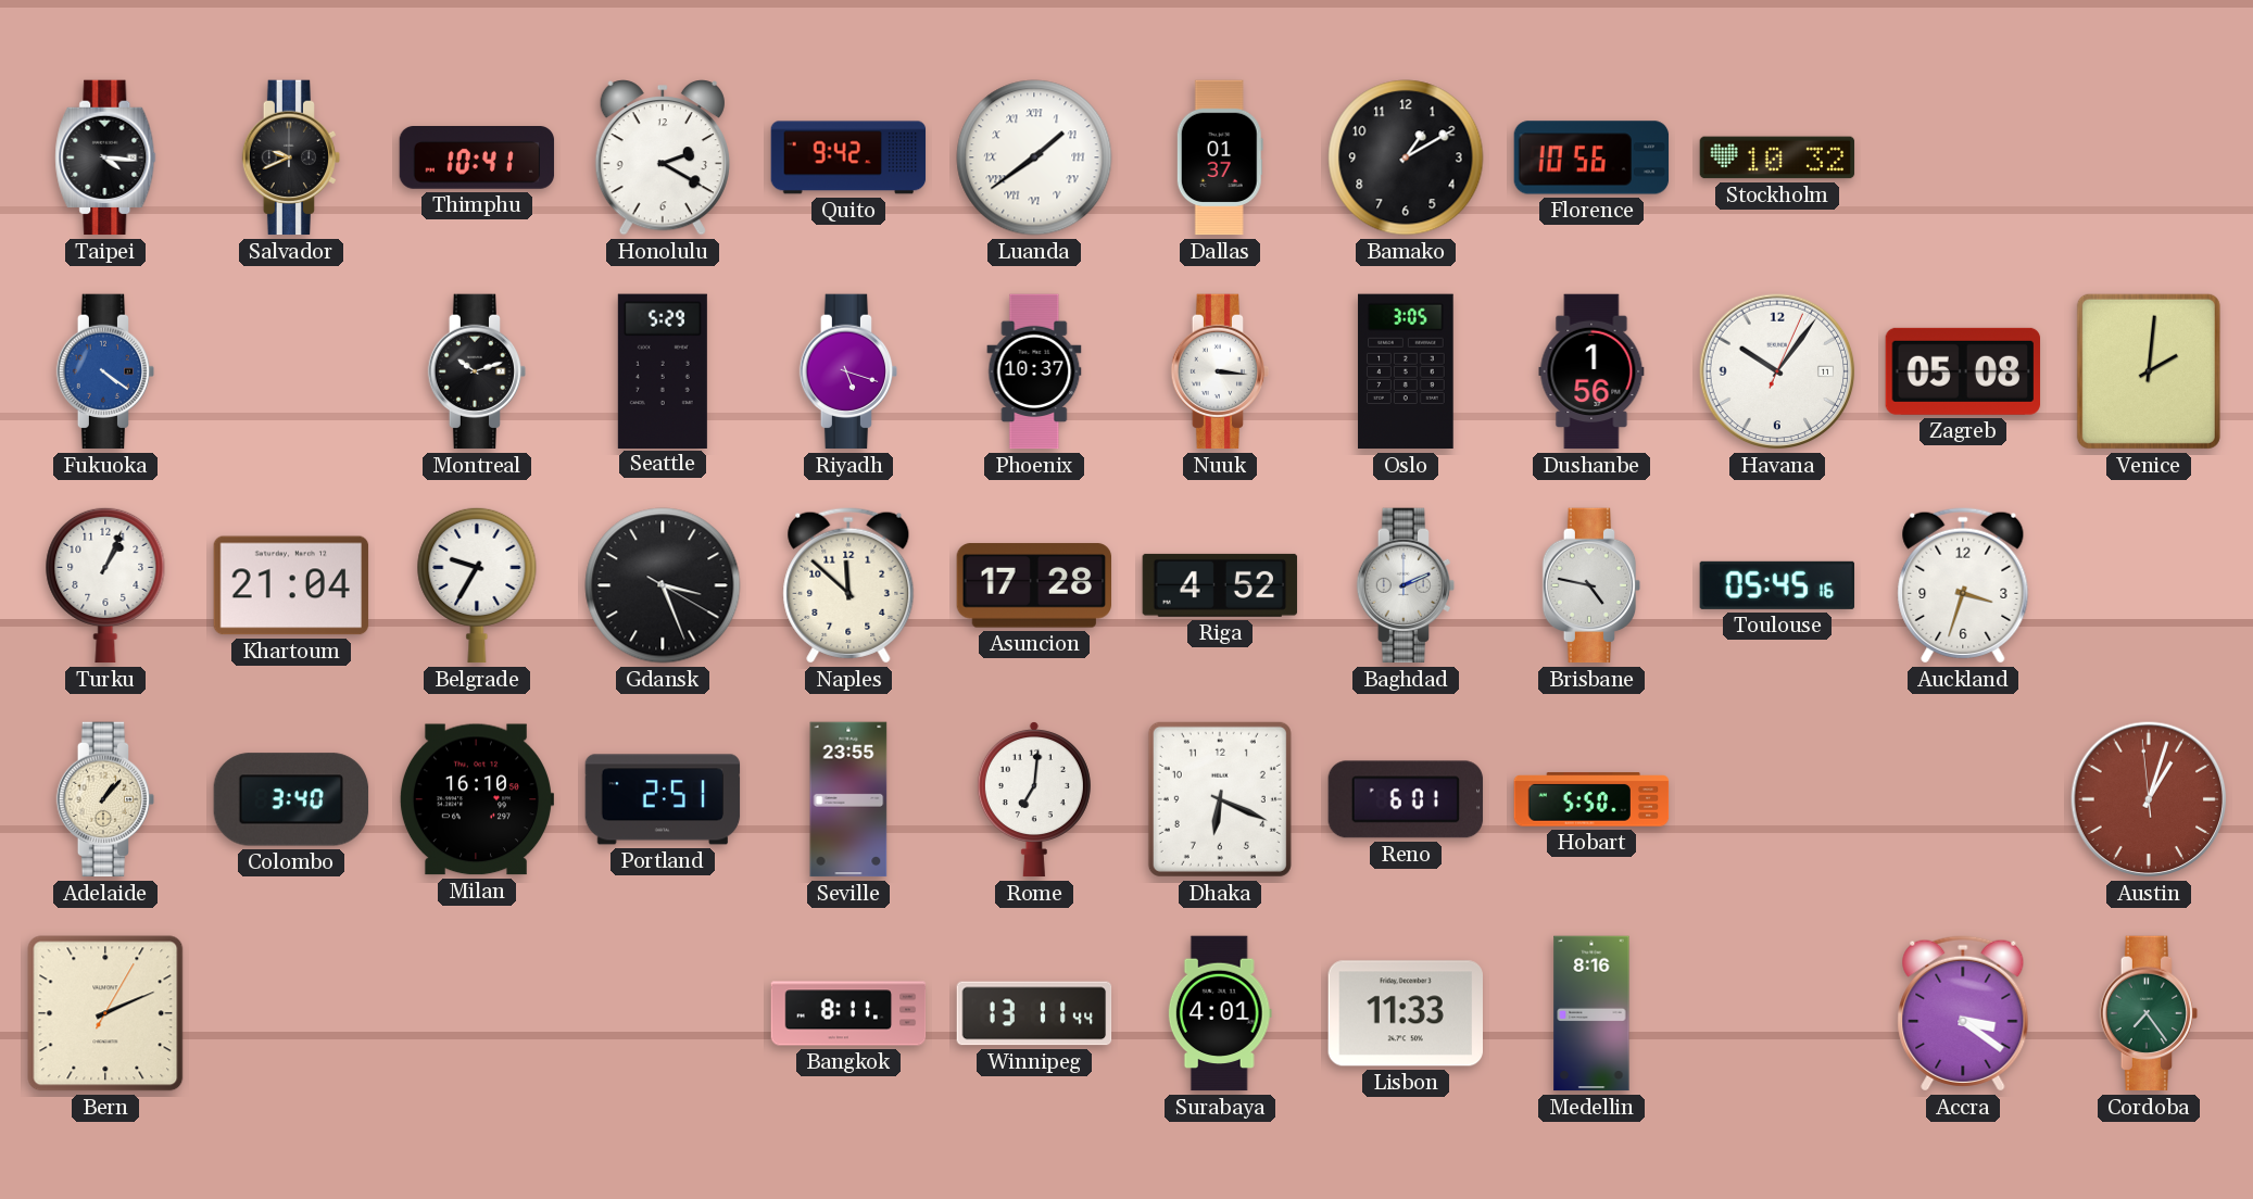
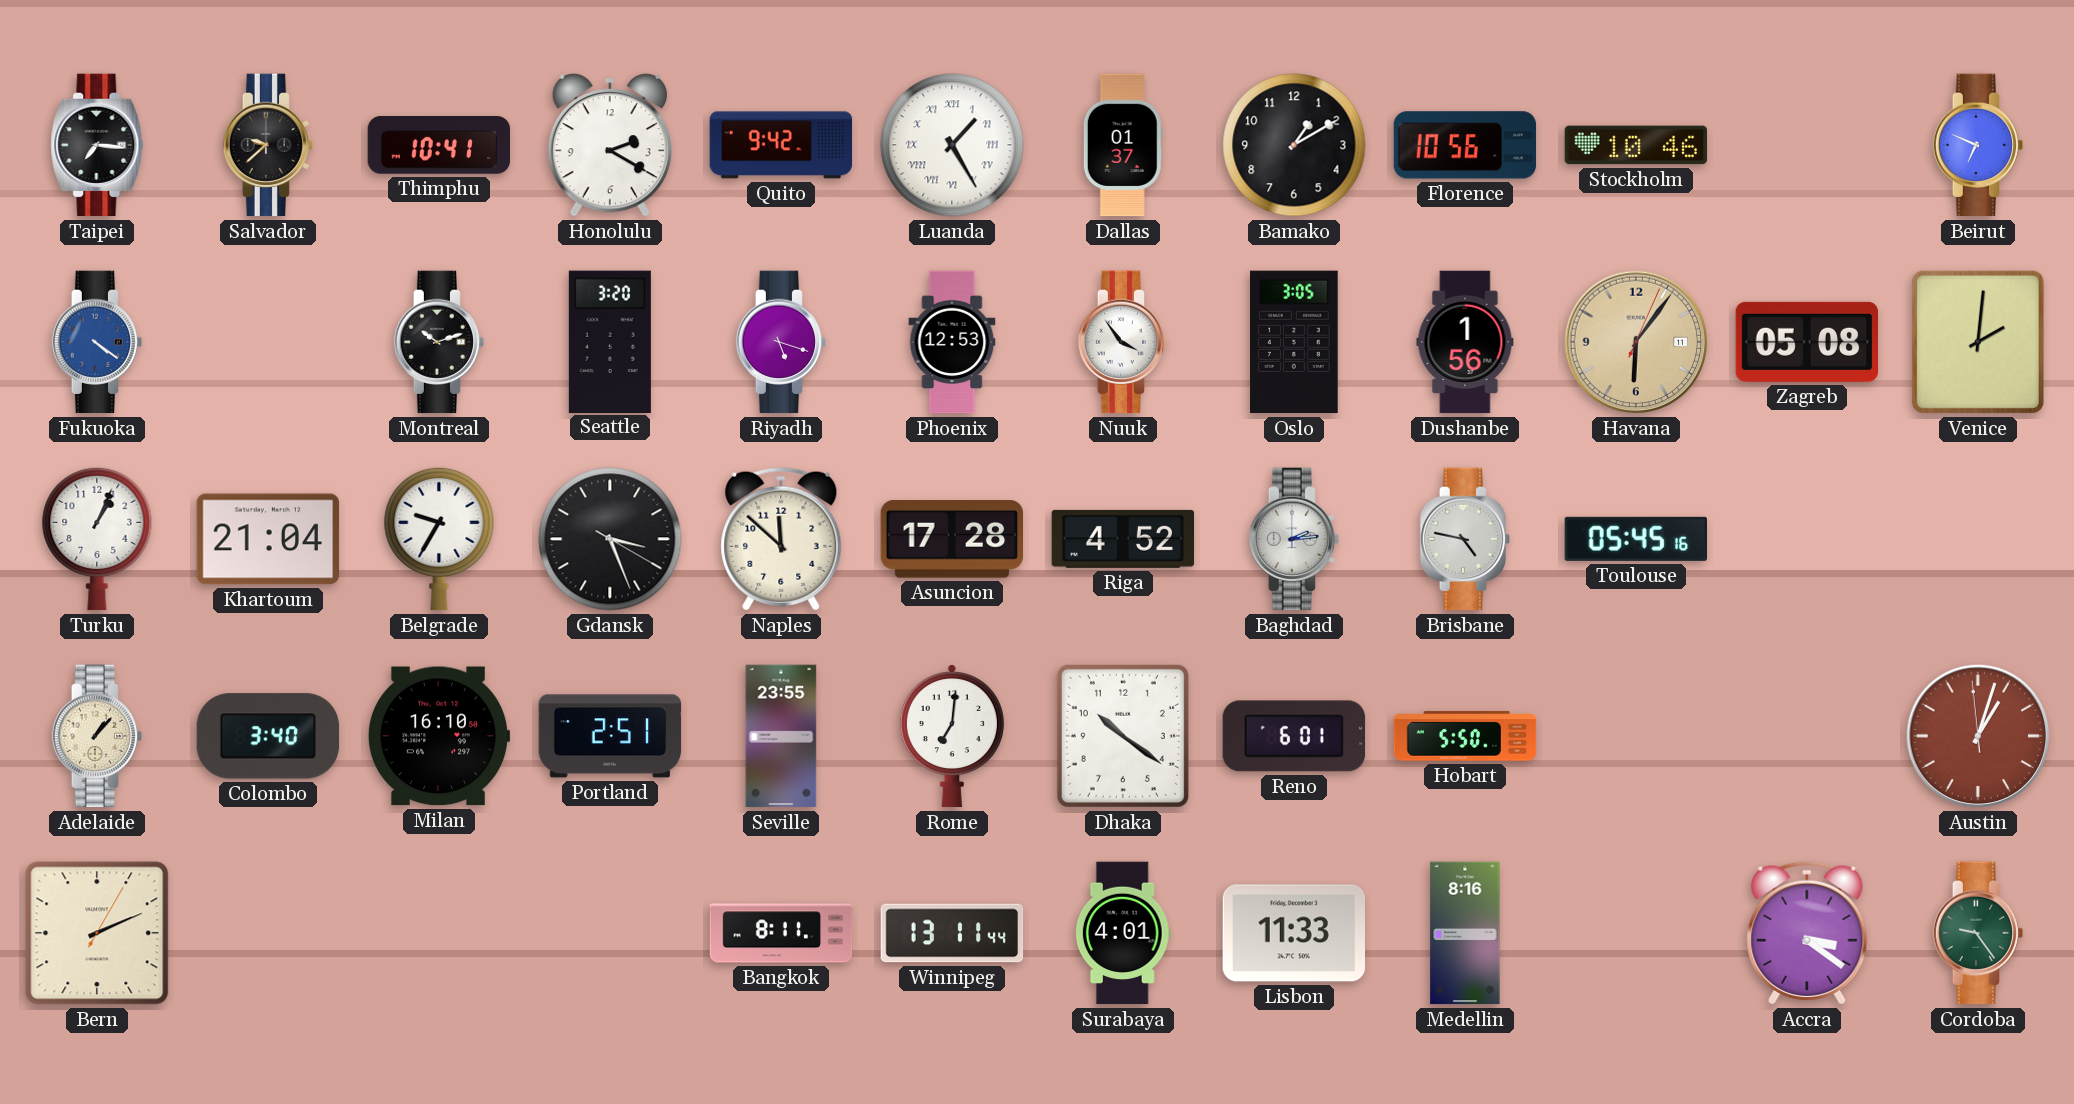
Taipei: 4:16 -> 7:16 (97, 145)
Salvador: 9:41 -> 9:38 (268, 145)
Luanda: 1:39 -> 1:25 (952, 145)
Stockholm: 10:32 -> 10:46 (1636, 145)
Beirut: none -> 6:49 (1978, 145)
Seattle: 5:29 -> 3:20 (610, 341)
Phoenix: 10:37 -> 12:53 (952, 342)
Nuuk: 3:16 -> 3:54 (1123, 342)
Havana: 10:06 -> 6:06 (1636, 342)
Havana dial: white -> champagne (1636, 342)
Baghdad: 2:11 -> 2:14 (1294, 539)
Auckland: 3:33 -> none (1963, 585)
Dhaka: 6:19 -> 10:21 (1123, 736)
Cordoba: 7:24 -> 9:24 (1978, 933)
